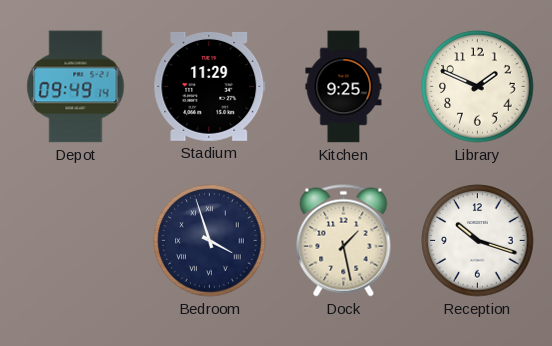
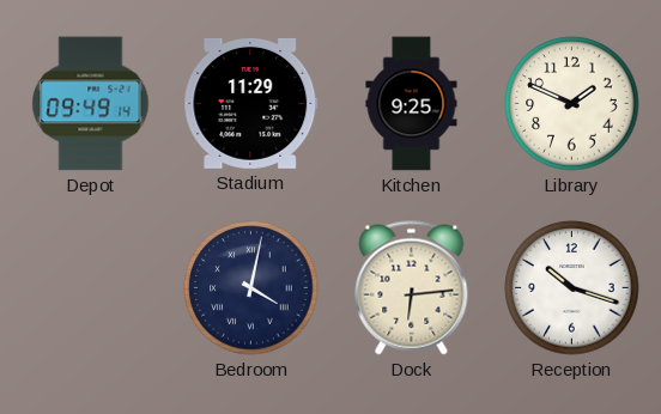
Bedroom: 3:57 -> 4:02 (251, 288)
Dock: 1:28 -> 6:14 (412, 288)
